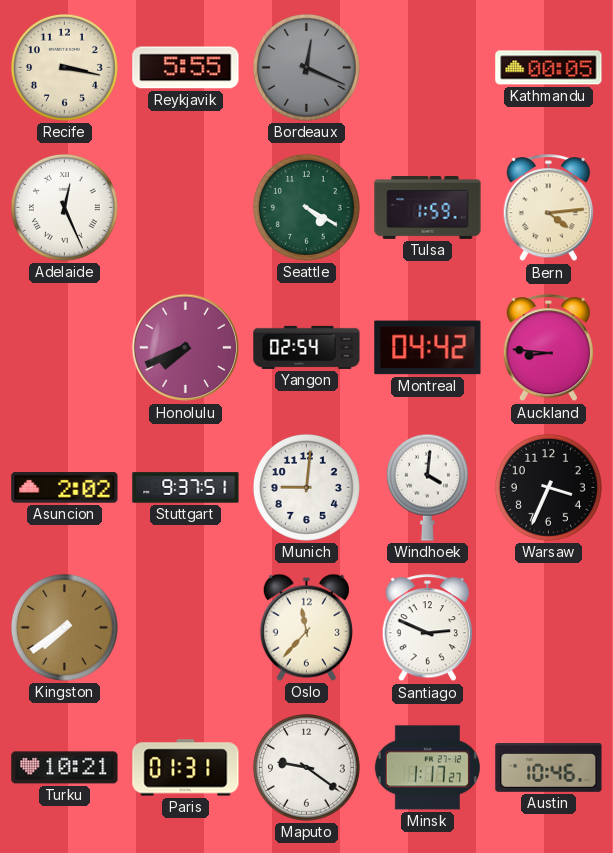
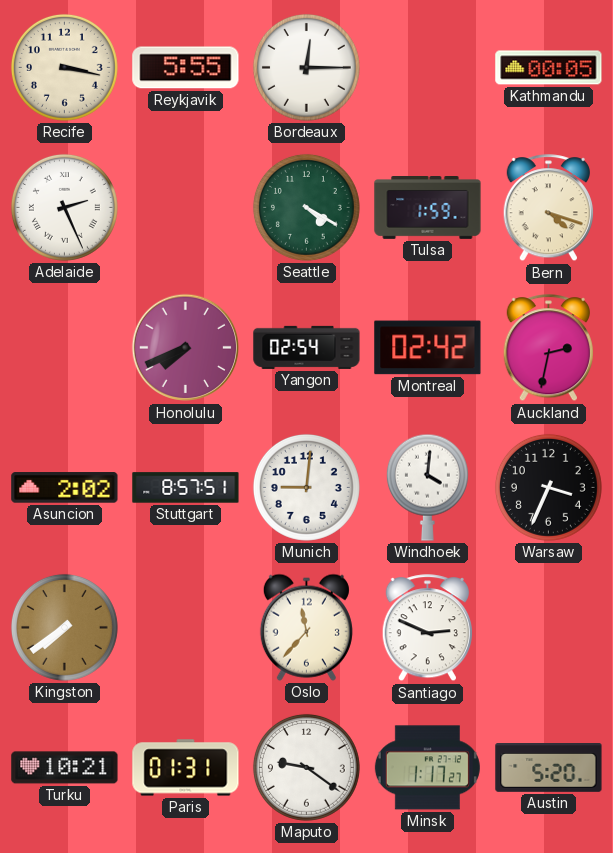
Bordeaux: 12:19 -> 12:15 (306, 67)
Bordeaux dial: grey -> white (306, 67)
Adelaide: 12:26 -> 2:26 (64, 207)
Bern: 4:14 -> 4:18 (548, 208)
Montreal: 04:42 -> 02:42 (428, 348)
Auckland: 8:46 -> 2:32 (548, 348)
Stuttgart: 9:37 -> 8:57 (186, 488)
Austin: 10:46 -> 5:20 (549, 768)
